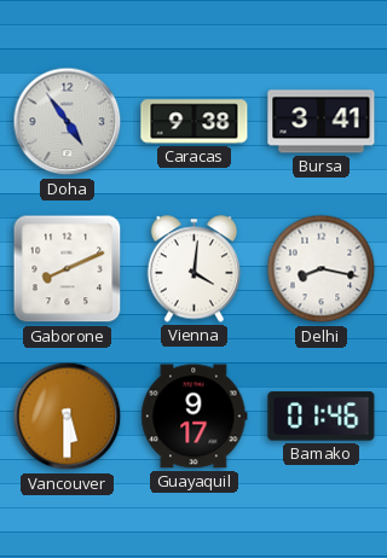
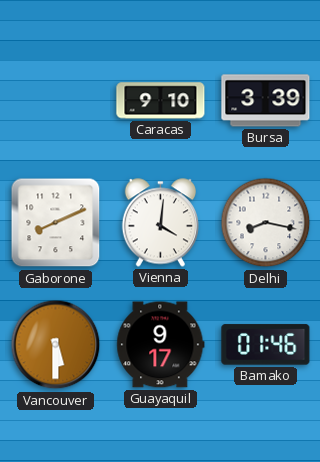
Doha: 4:54 -> none (68, 122)
Caracas: 9:38 -> 9:10 (161, 101)
Bursa: 3:41 -> 3:39 (266, 101)
